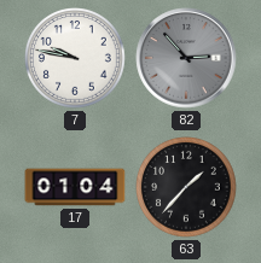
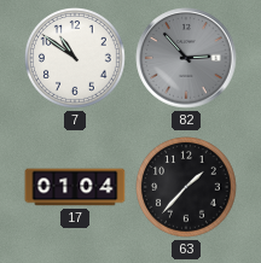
7: 9:47 -> 10:51 (76, 59)
